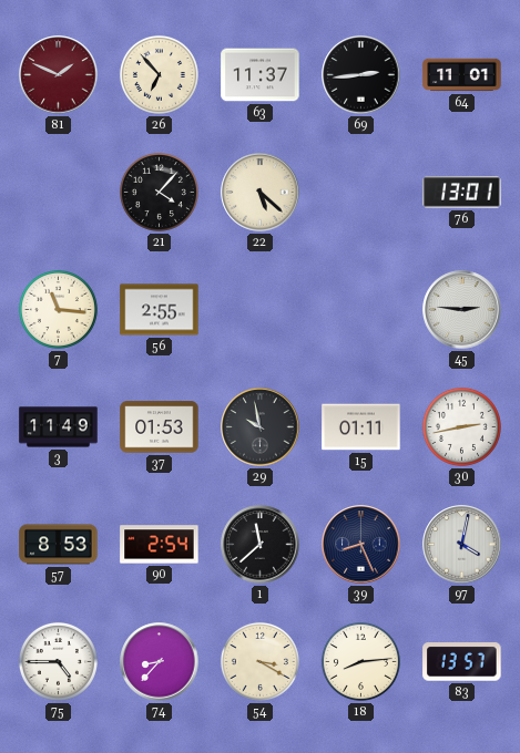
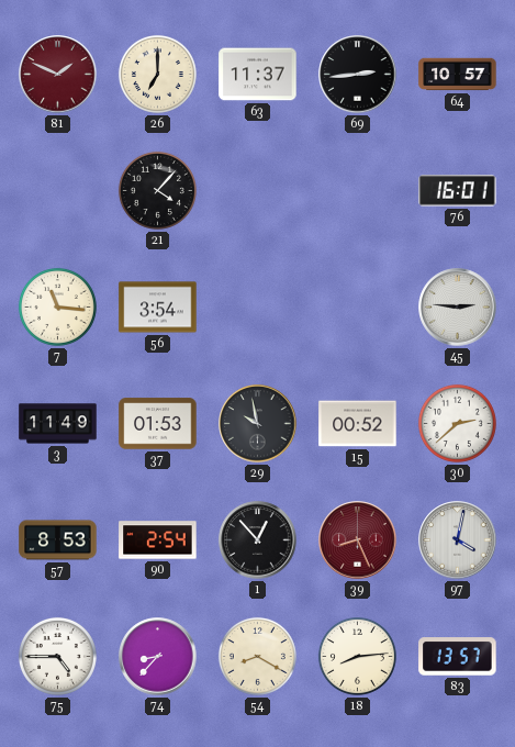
26: 6:53 -> 7:00 (157, 74)
64: 11:01 -> 10:57 (458, 75)
22: 5:22 -> none (261, 193)
76: 13:01 -> 16:01 (458, 191)
56: 2:55 -> 3:54 (158, 308)
15: 01:11 -> 00:52 (358, 424)
30: 2:43 -> 2:38 (457, 423)
1: 11:38 -> 12:53 (258, 540)
39 dial: navy -> burgundy (358, 540)
54: 3:20 -> 8:20 (257, 656)
